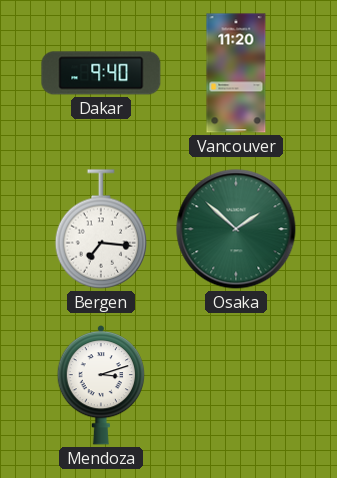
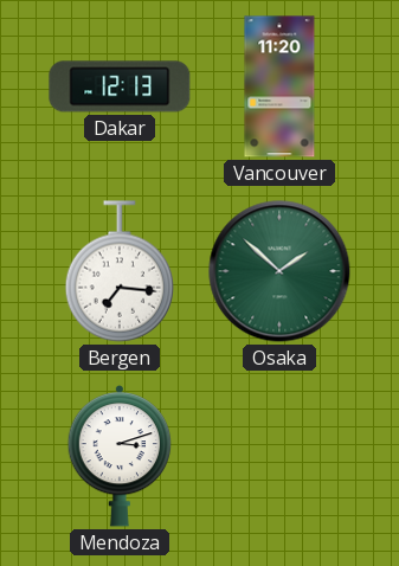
Dakar: 9:40 -> 12:13 (120, 86)
